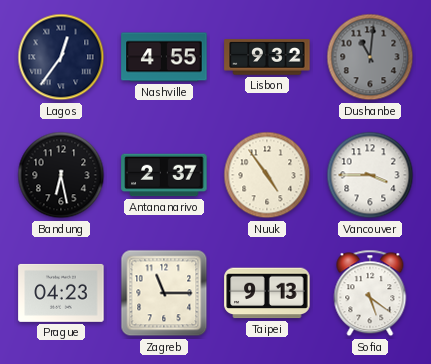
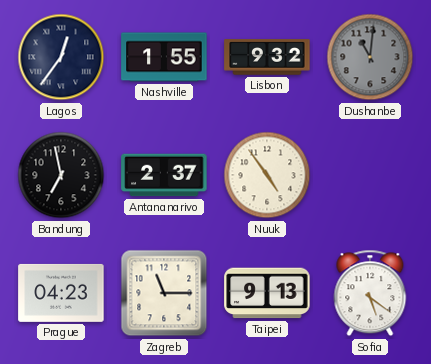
Nashville: 4:55 -> 1:55 (164, 57)
Bandung: 6:28 -> 6:58 (61, 175)
Vancouver: 3:45 -> none (370, 175)
